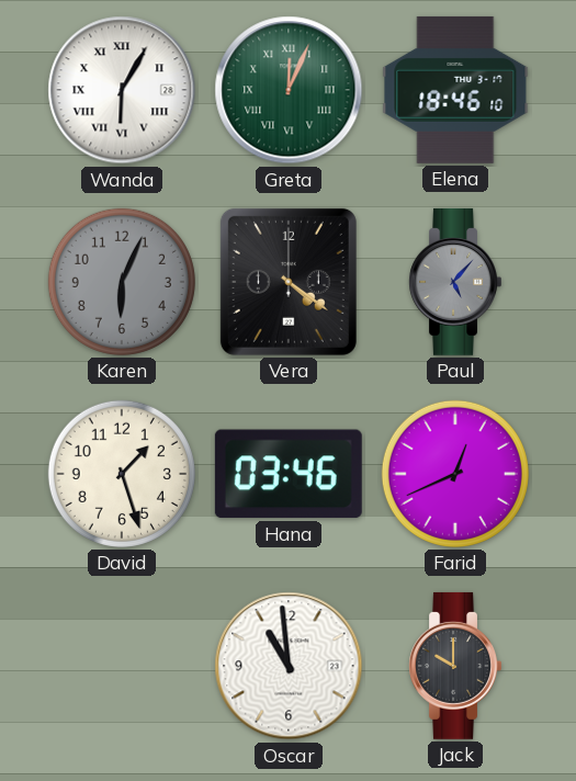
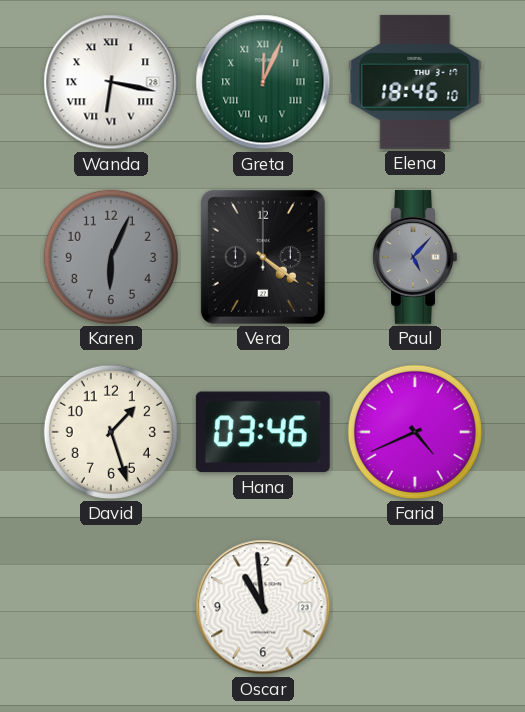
Wanda: 6:05 -> 6:17 (111, 82)
Farid: 12:41 -> 4:41 (415, 432)
Jack: 10:00 -> none (454, 666)
